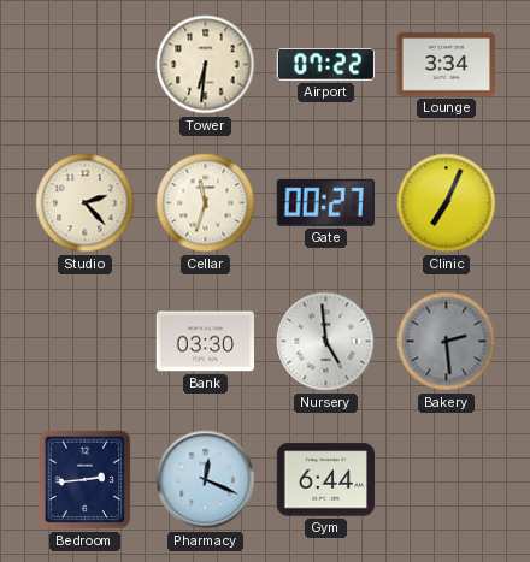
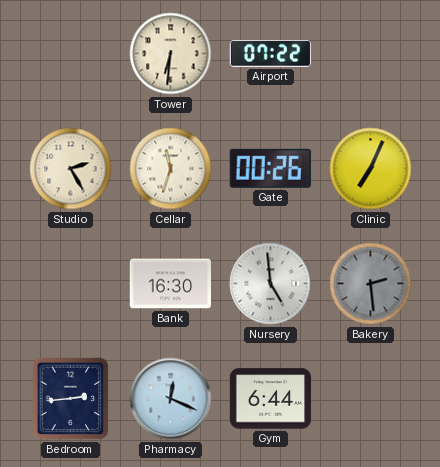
Lounge: 3:34 -> none (446, 65)
Studio: 2:23 -> 2:25 (71, 169)
Gate: 00:27 -> 00:26 (270, 168)
Bank: 03:30 -> 16:30 (170, 284)
